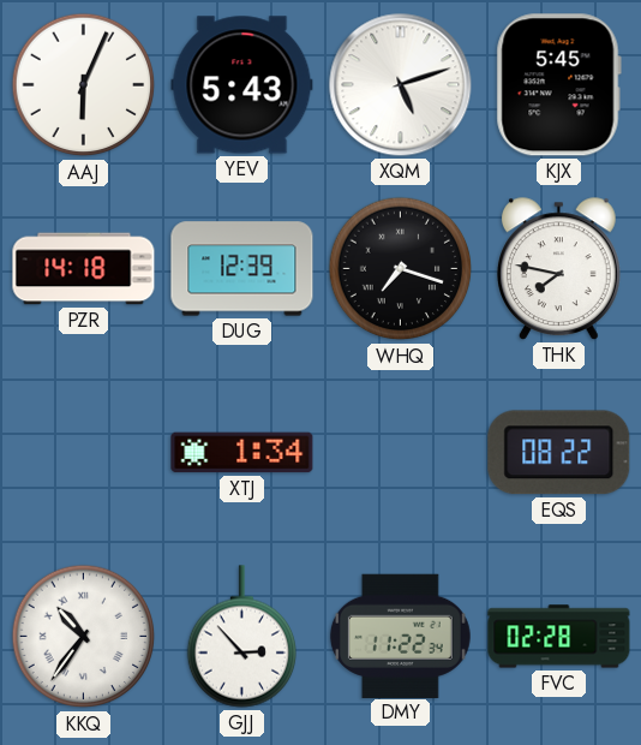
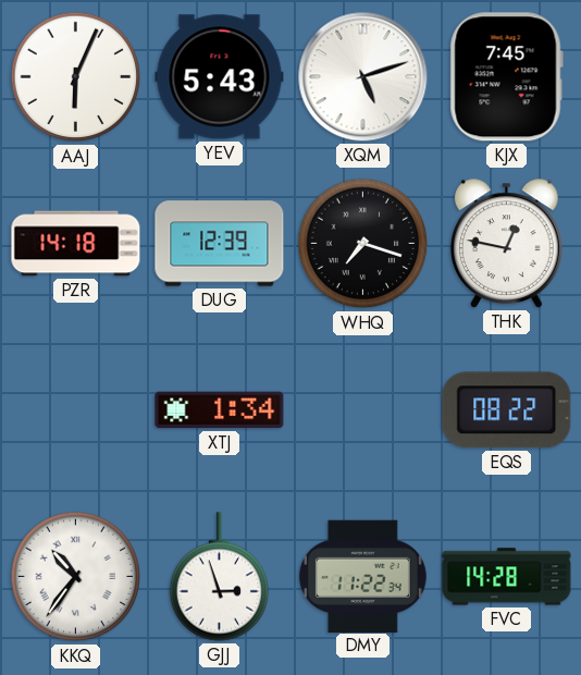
KJX: 5:45 -> 7:45 (506, 77)
THK: 7:47 -> 12:47 (507, 244)
GJJ: 2:53 -> 2:57 (219, 577)
FVC: 02:28 -> 14:28 (507, 577)
